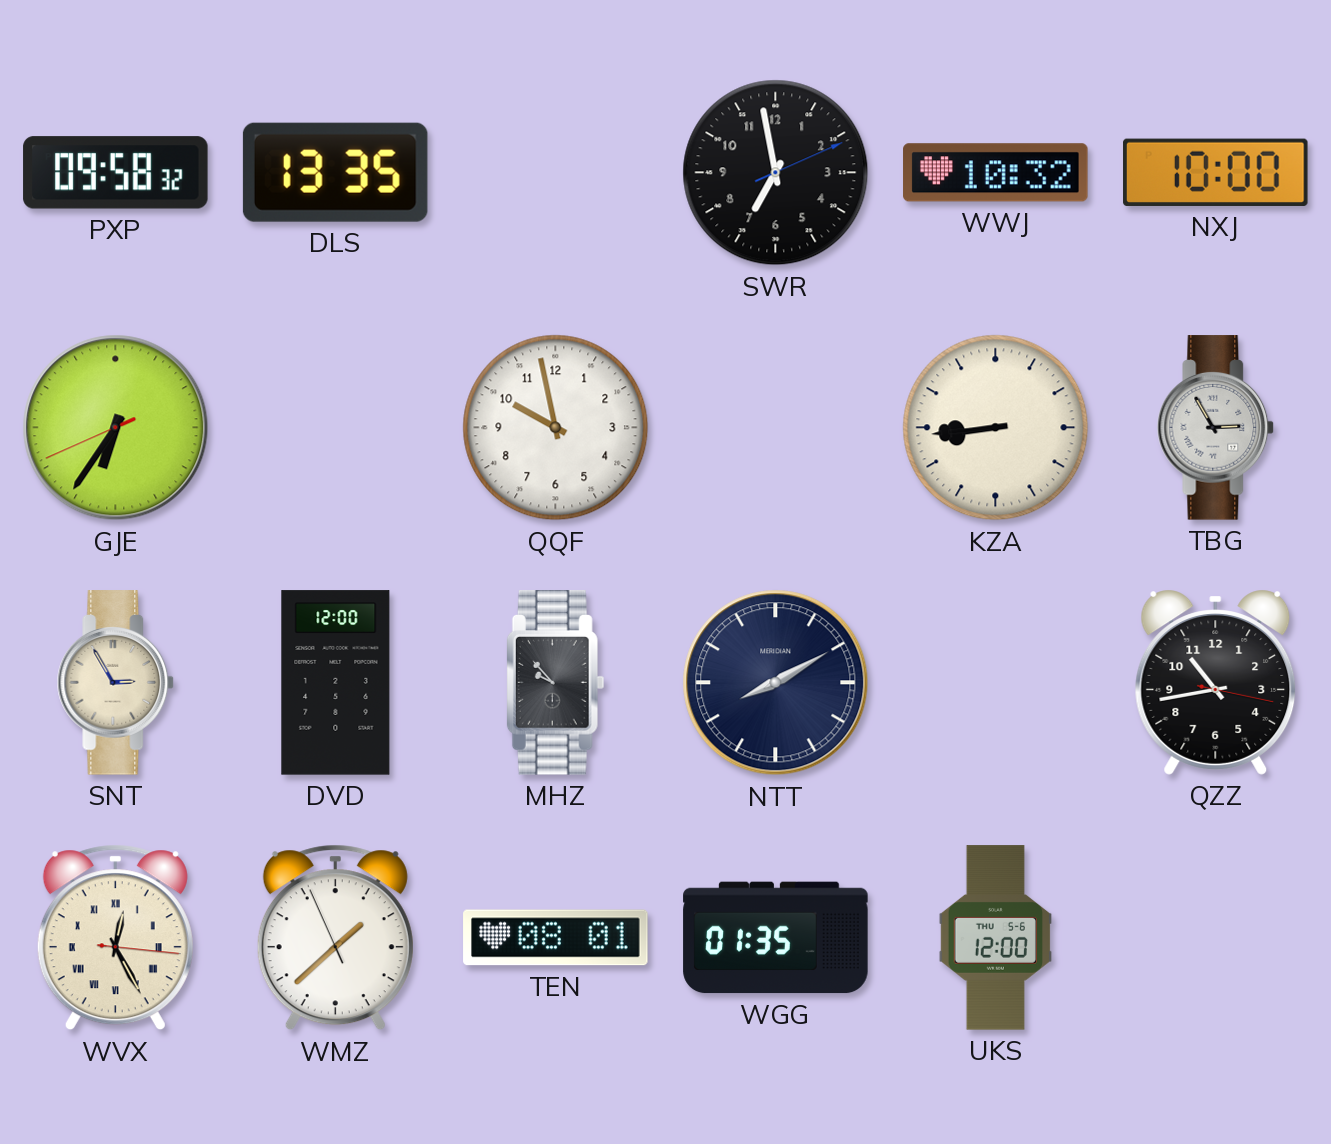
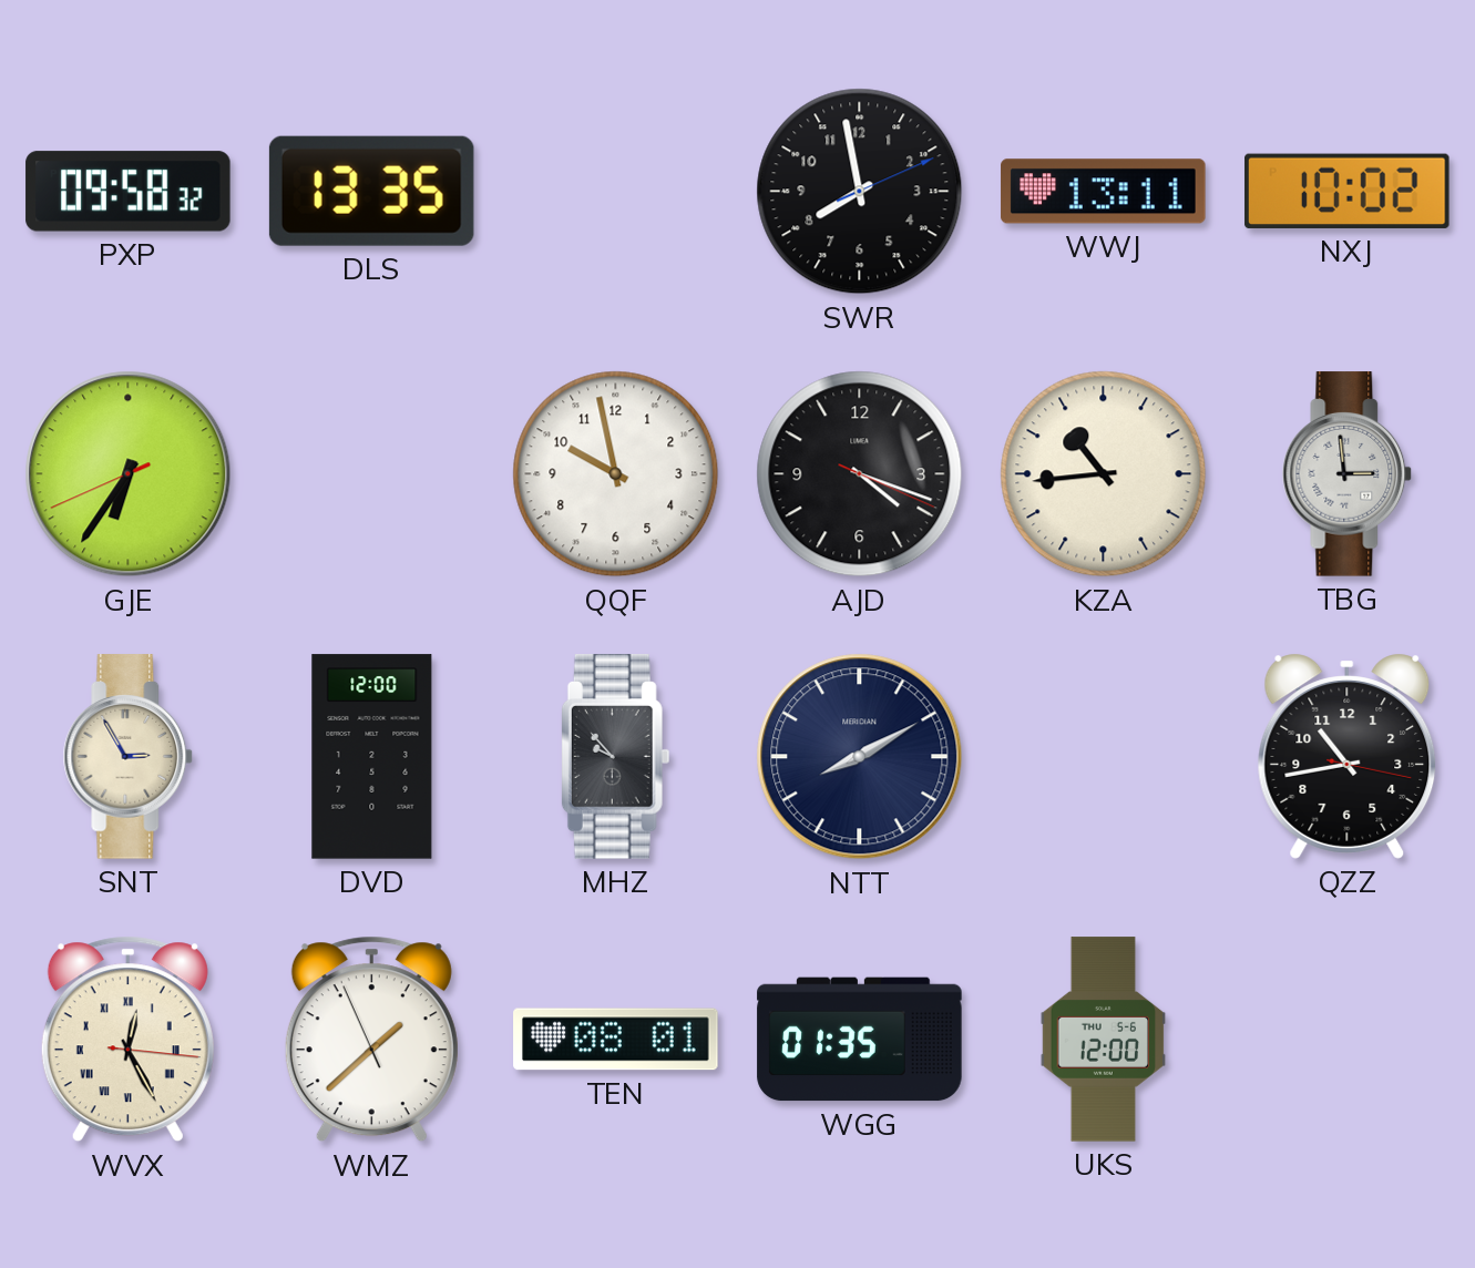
SWR: 6:58 -> 7:58 (860, 192)
WWJ: 10:32 -> 13:11 (1104, 192)
NXJ: 10:00 -> 10:02 (1348, 191)
AJD: none -> 4:18 (860, 474)
KZA: 8:44 -> 10:44 (1104, 474)
TBG: 2:55 -> 2:59 (1348, 474)
